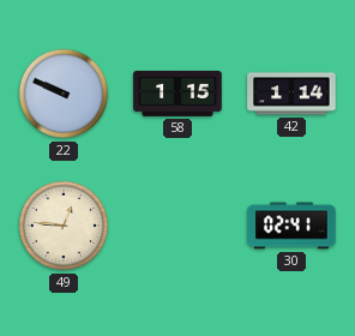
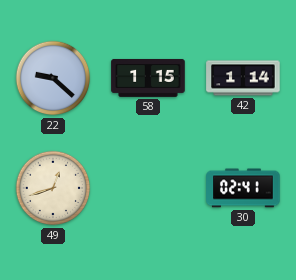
22: 9:49 -> 9:22 (53, 78)
49: 12:46 -> 12:42 (53, 188)
